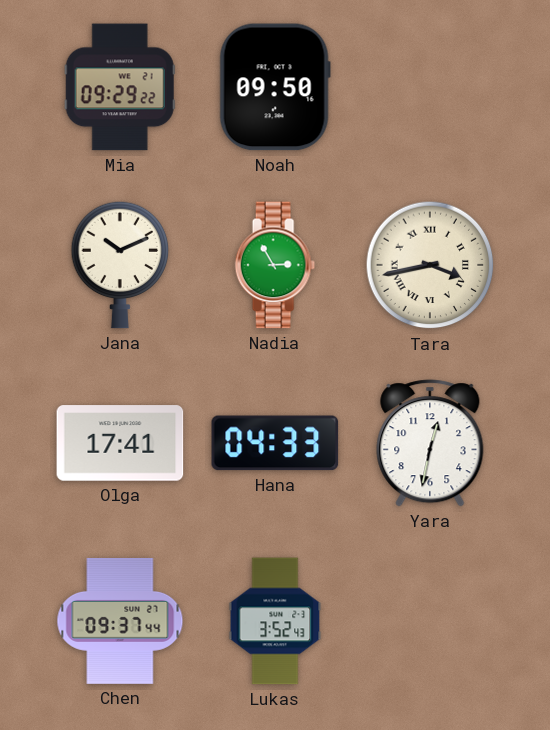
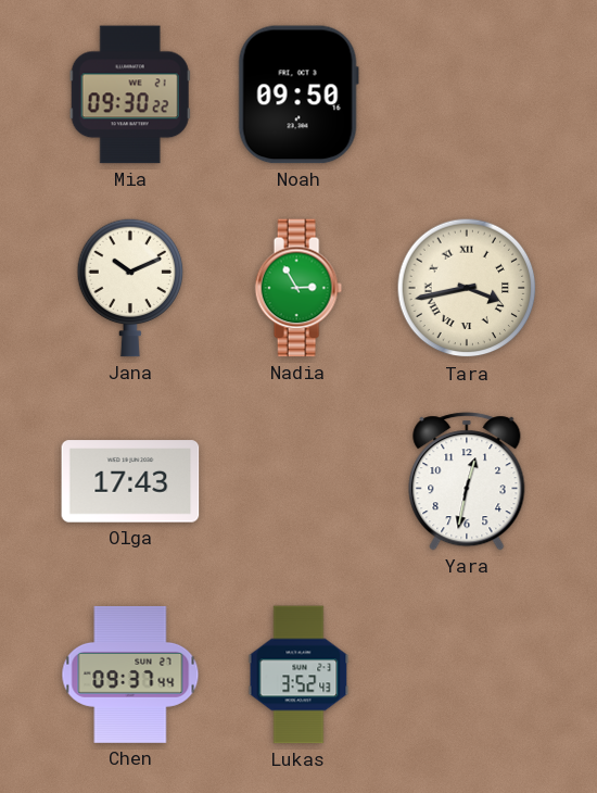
Mia: 09:29 -> 09:30 (130, 95)
Olga: 17:41 -> 17:43 (130, 481)
Hana: 04:33 -> none (275, 443)
